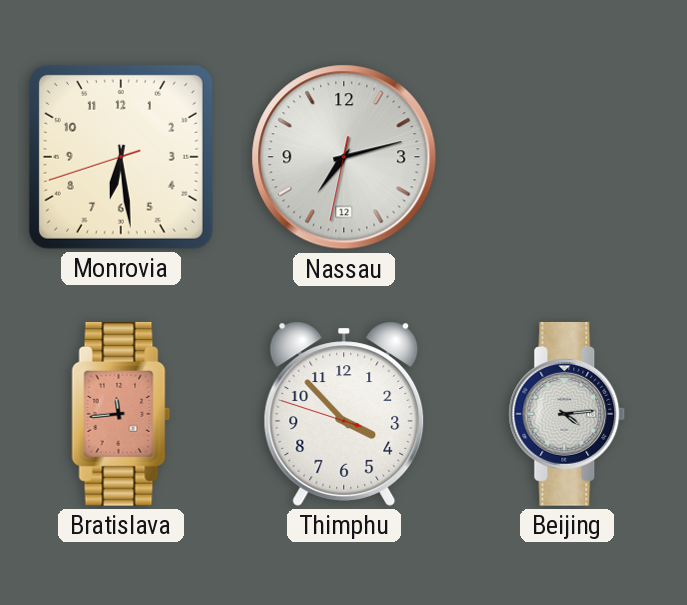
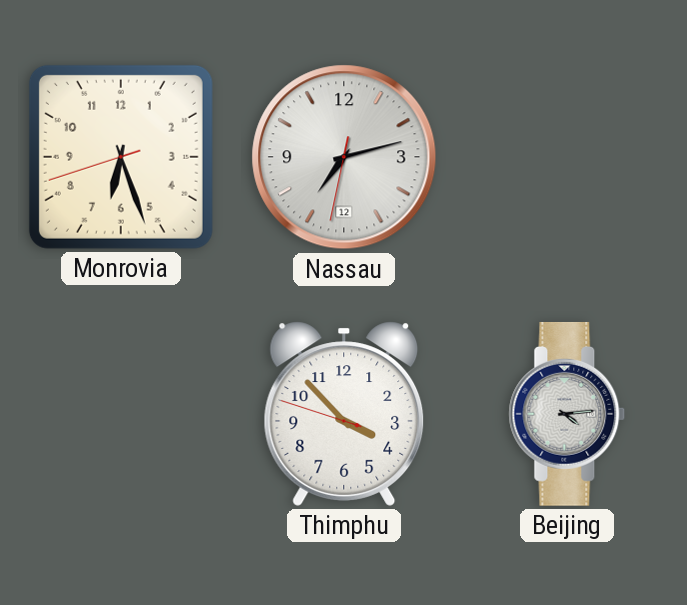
Monrovia: 6:28 -> 6:26 (121, 157)
Bratislava: 11:44 -> none (121, 414)
